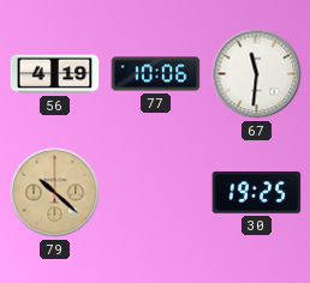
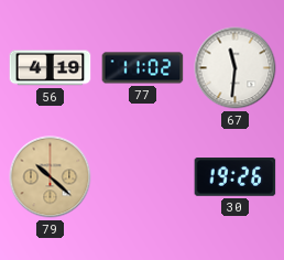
77: 10:06 -> 11:02 (143, 68)
30: 19:25 -> 19:26 (236, 177)
